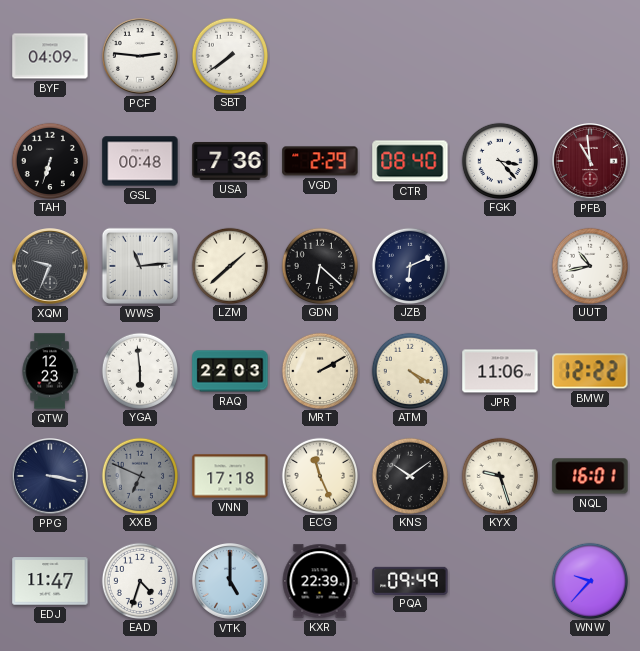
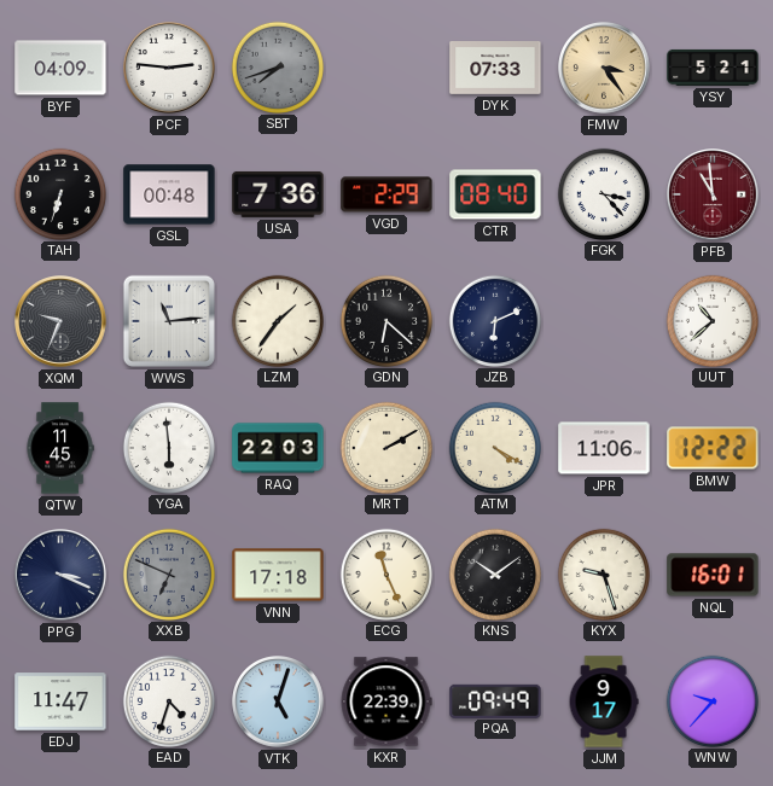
SBT: 7:39 -> 7:42 (277, 66)
SBT dial: white -> grey (277, 66)
DYK: none -> 07:33 (495, 69)
FMW: none -> 3:24 (605, 69)
YSY: none -> 5:21 (713, 68)
LZM: 1:38 -> 1:36 (277, 320)
UUT: 10:43 -> 10:38 (711, 320)
QTW: 12:23 -> 11:45 (60, 448)
PPG: 3:17 -> 3:19 (62, 576)
VTK: 5:00 -> 5:03 (279, 703)
JJM: none -> 9:17 (604, 701)
